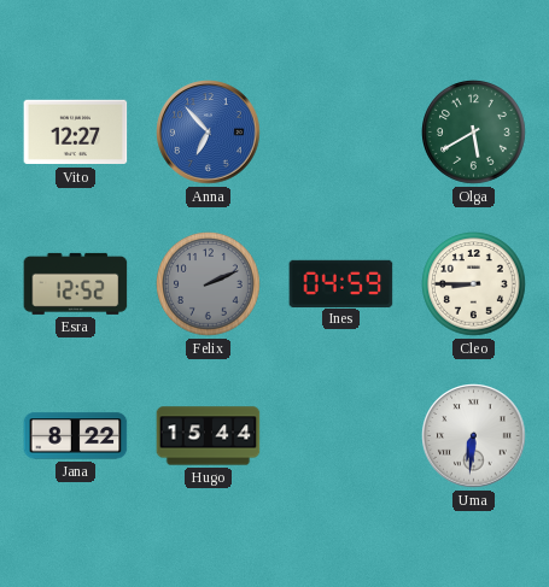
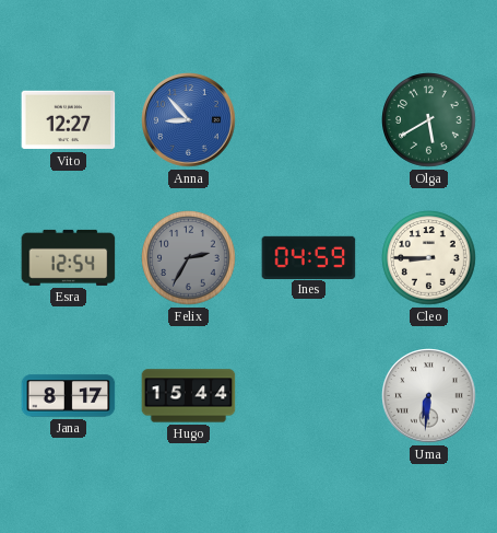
Anna: 6:53 -> 8:53 (189, 120)
Esra: 12:52 -> 12:54 (69, 257)
Felix: 2:11 -> 2:35 (189, 258)
Jana: 8:22 -> 8:17 (69, 396)
